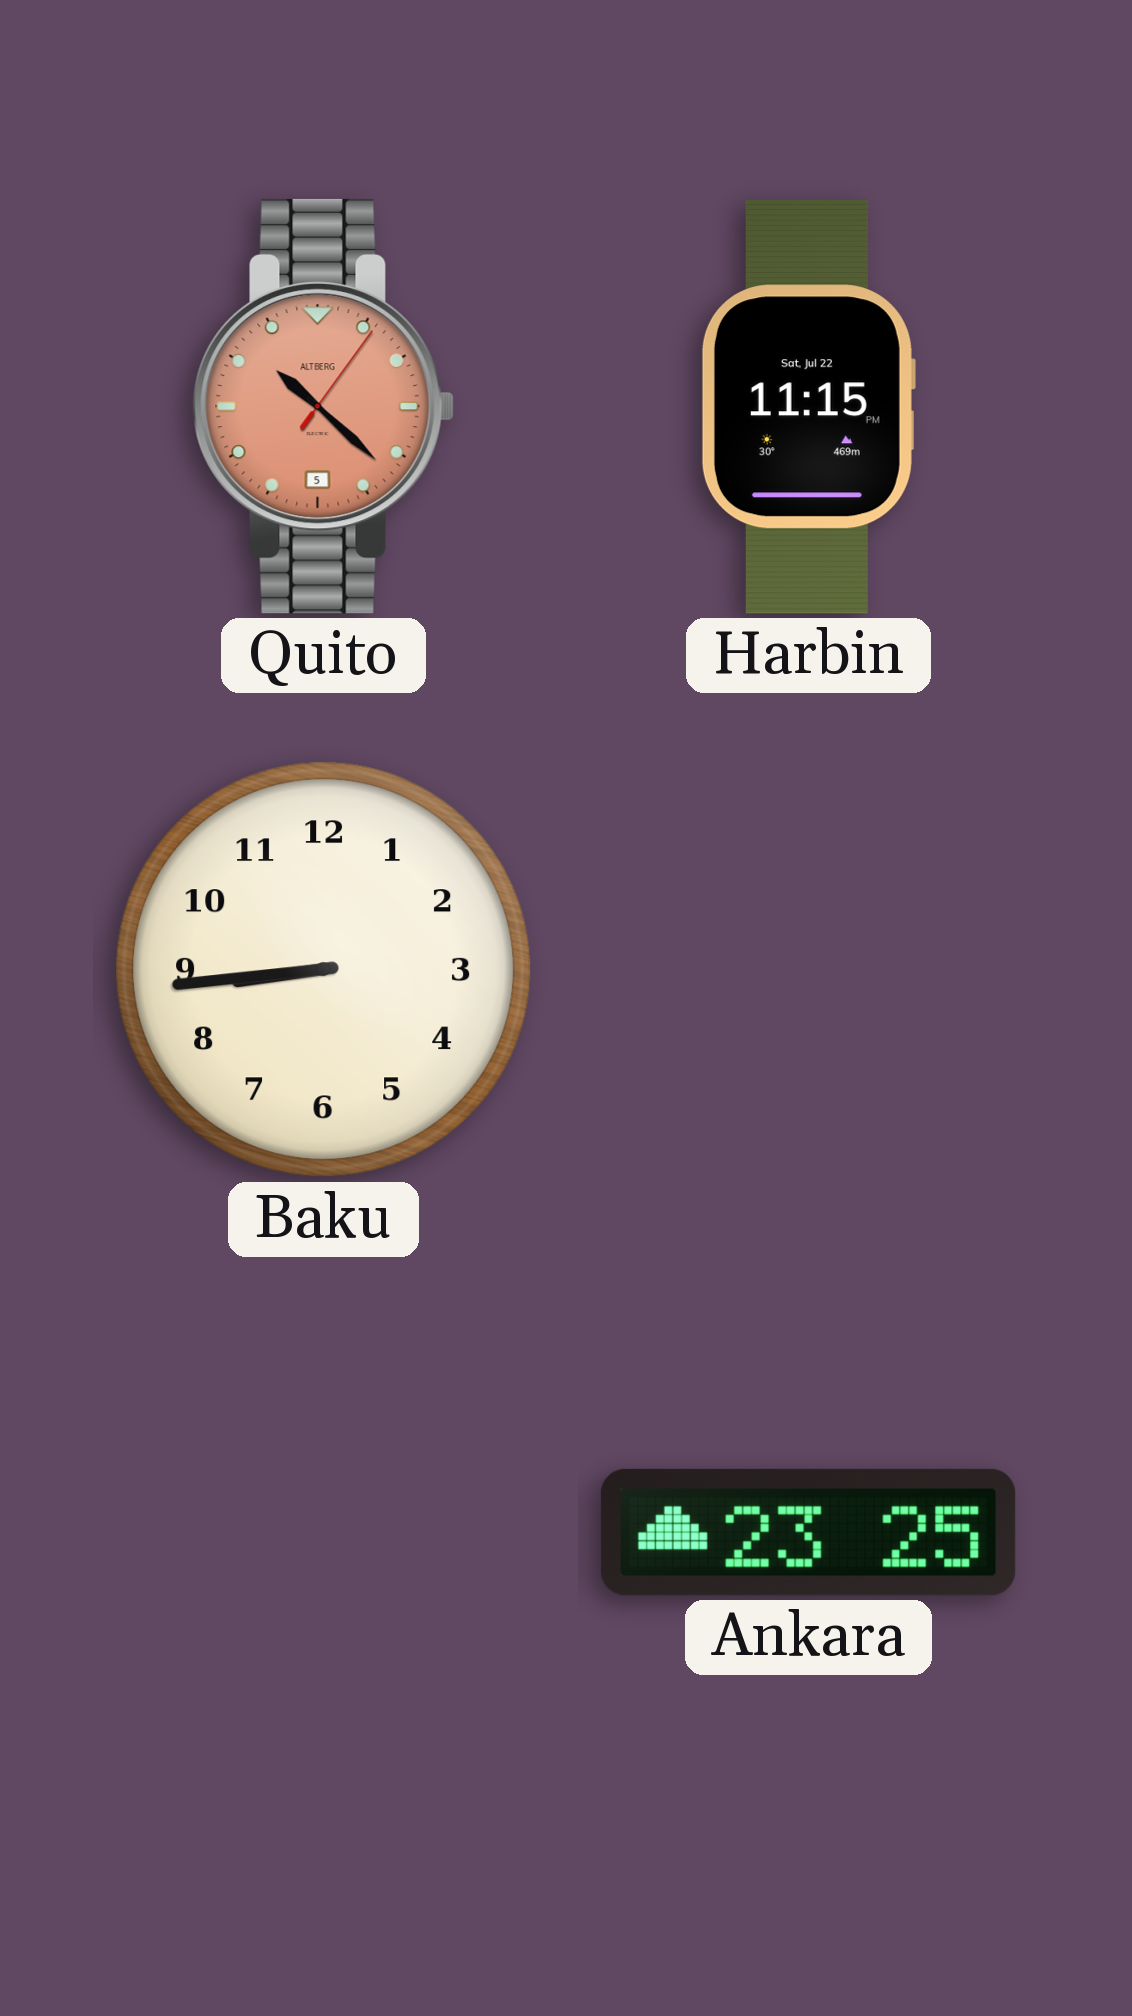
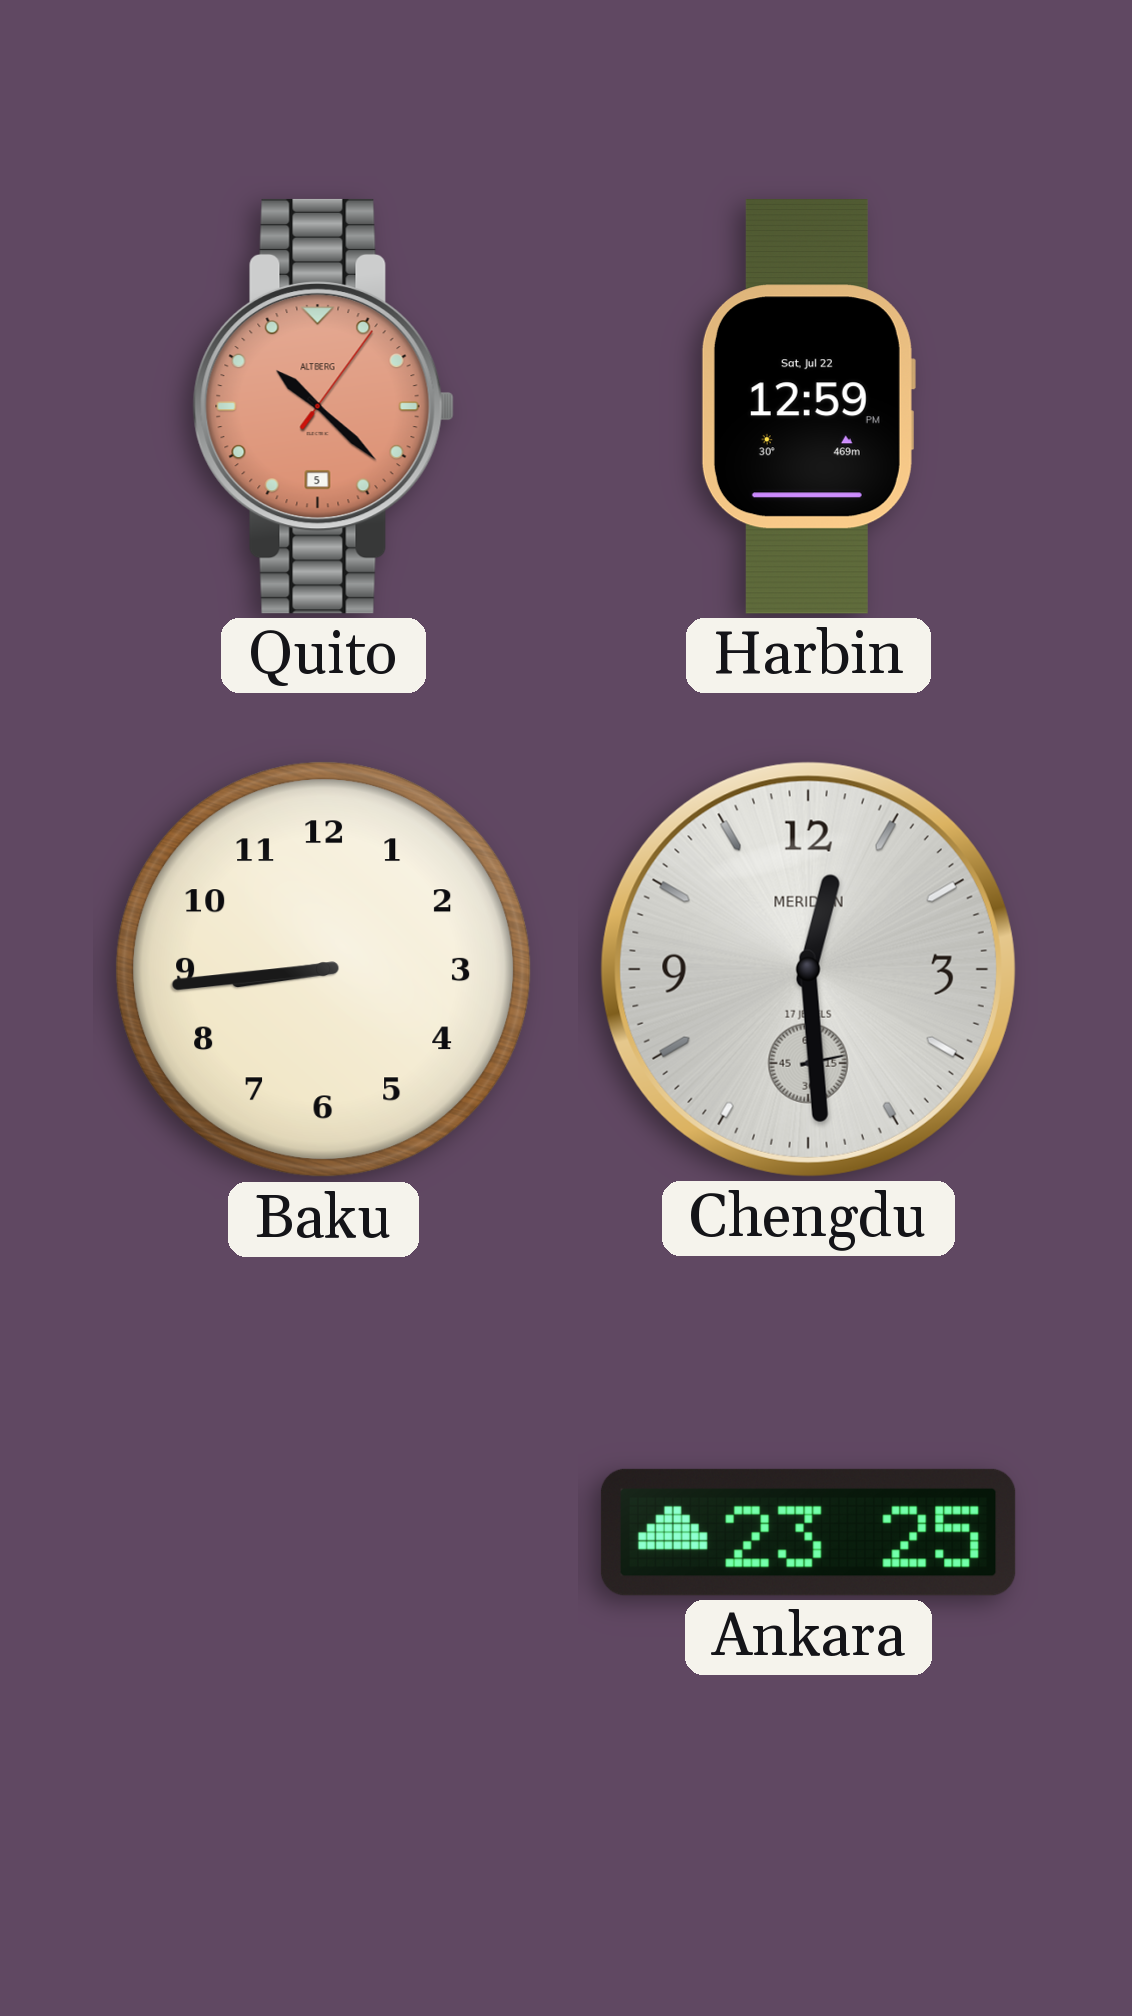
Harbin: 11:15 -> 12:59 (808, 407)
Chengdu: none -> 12:29 (808, 969)
